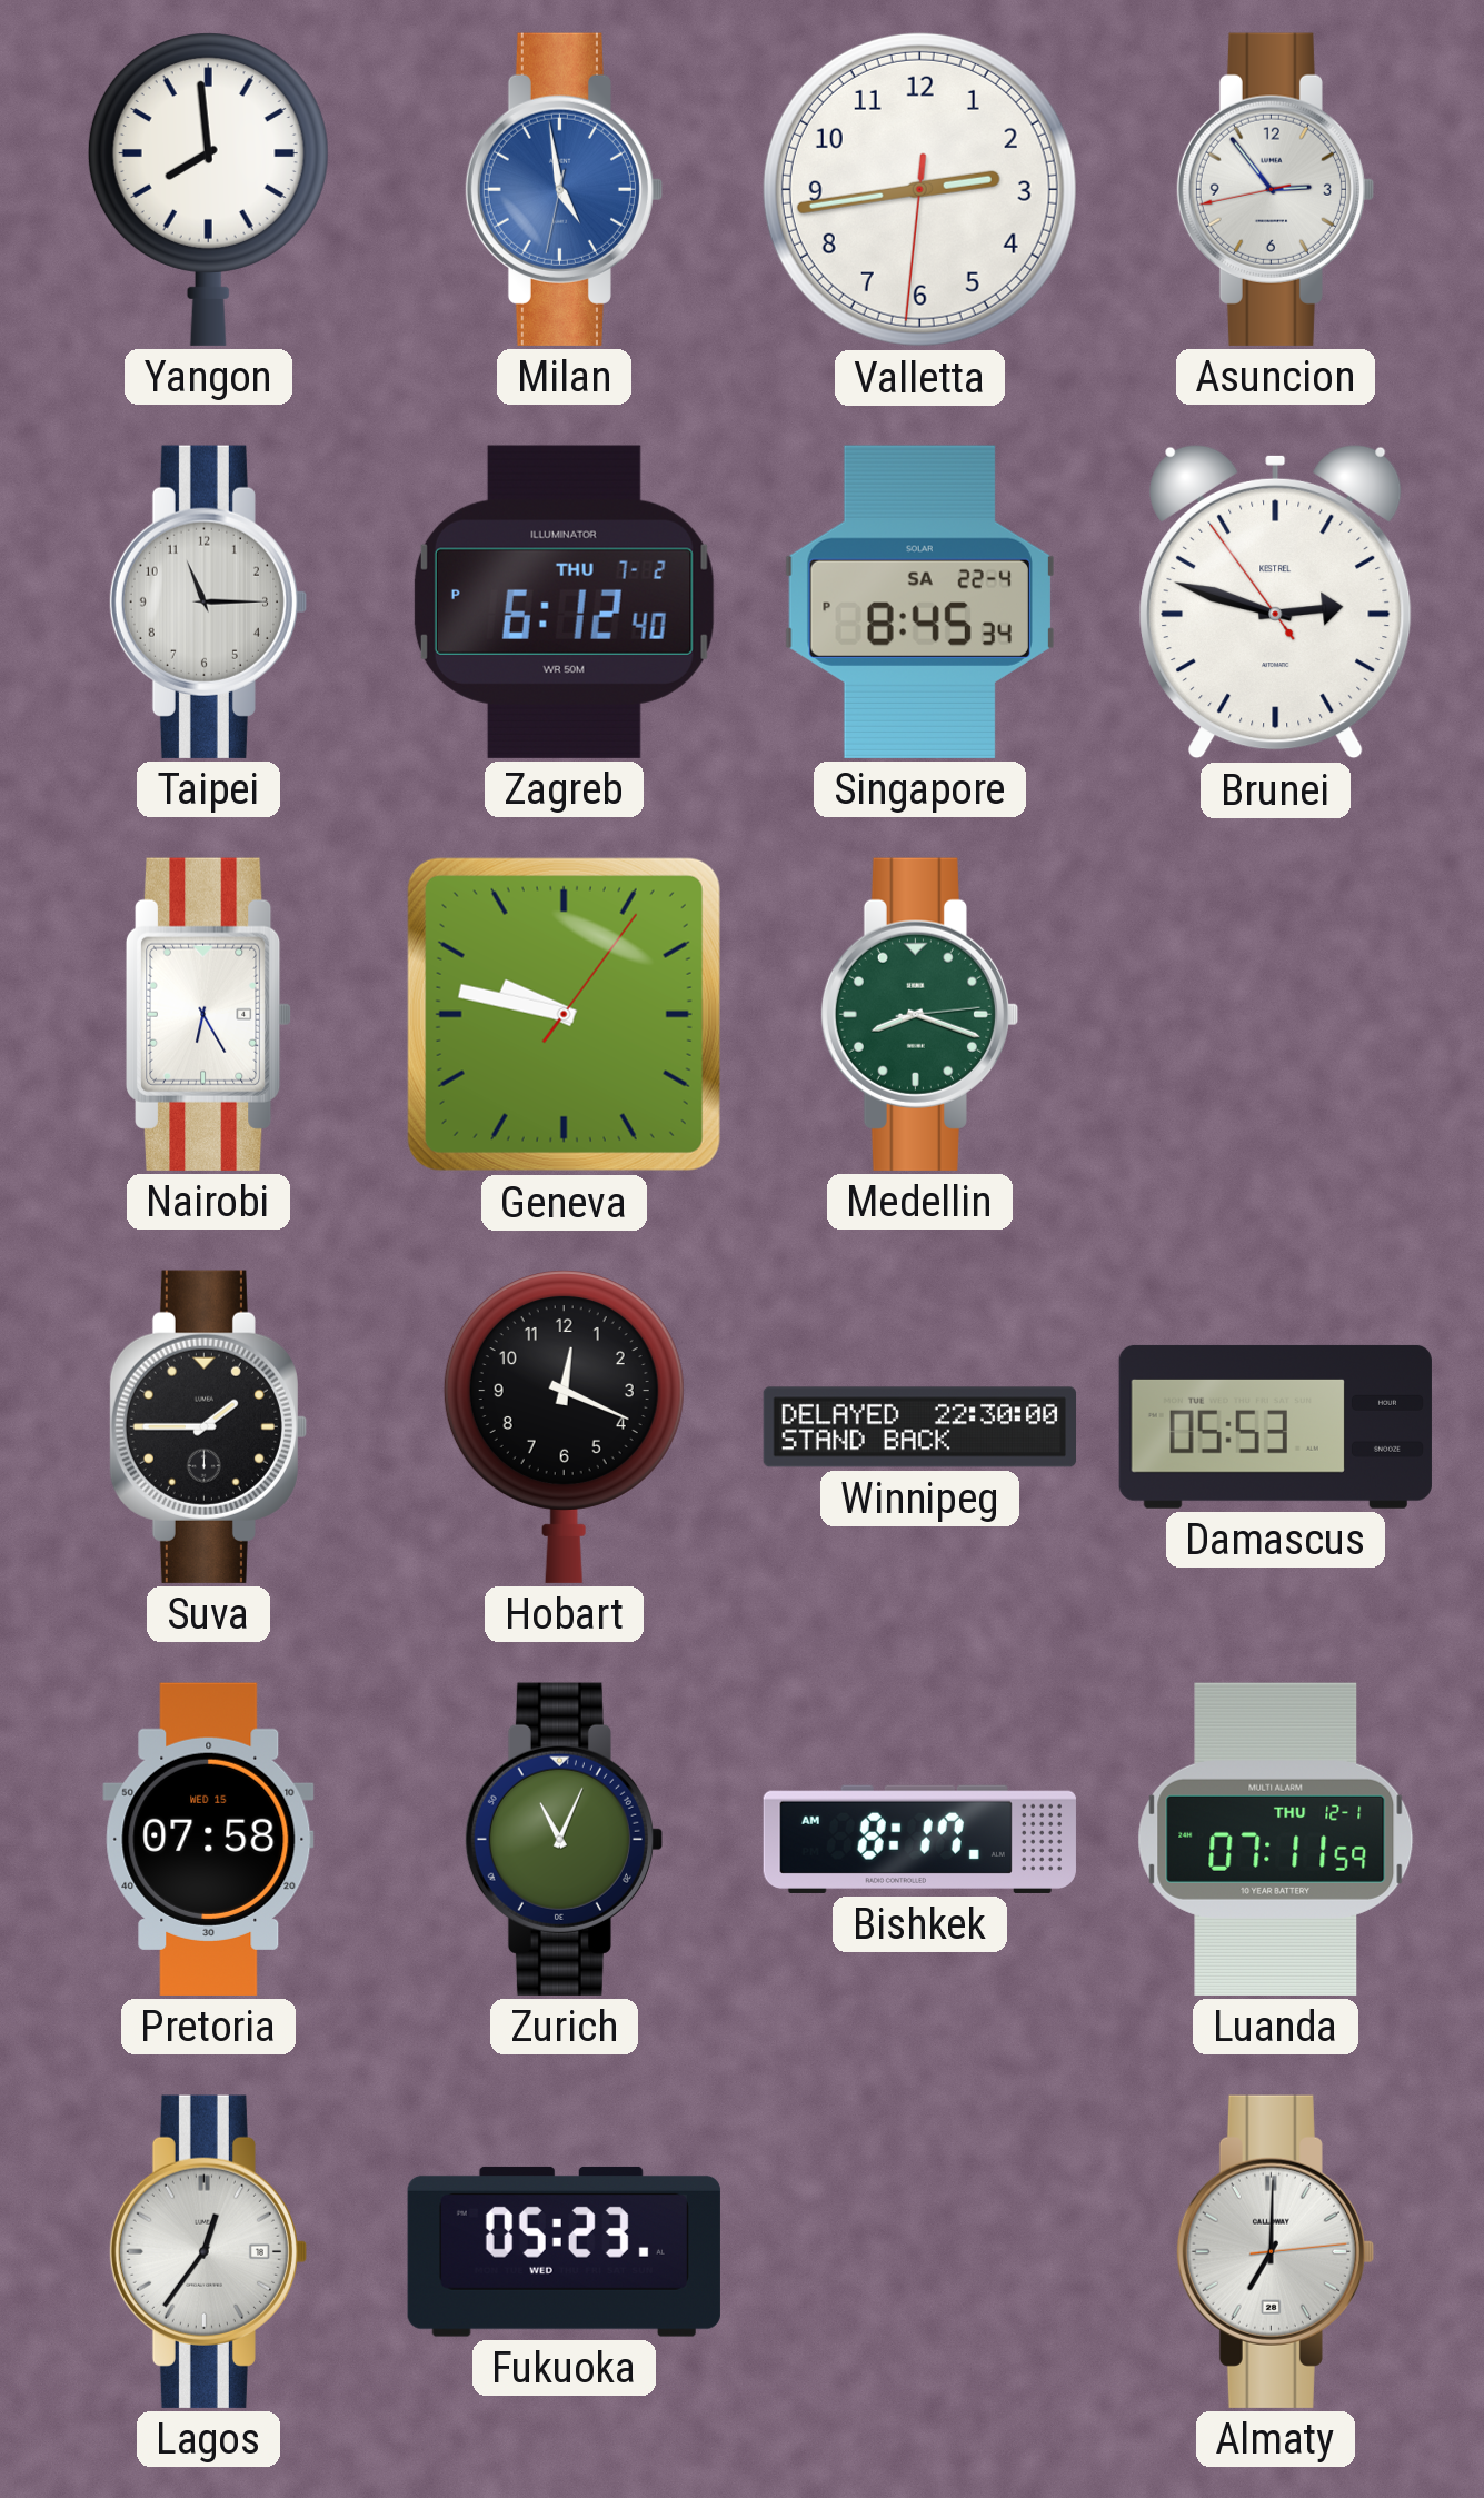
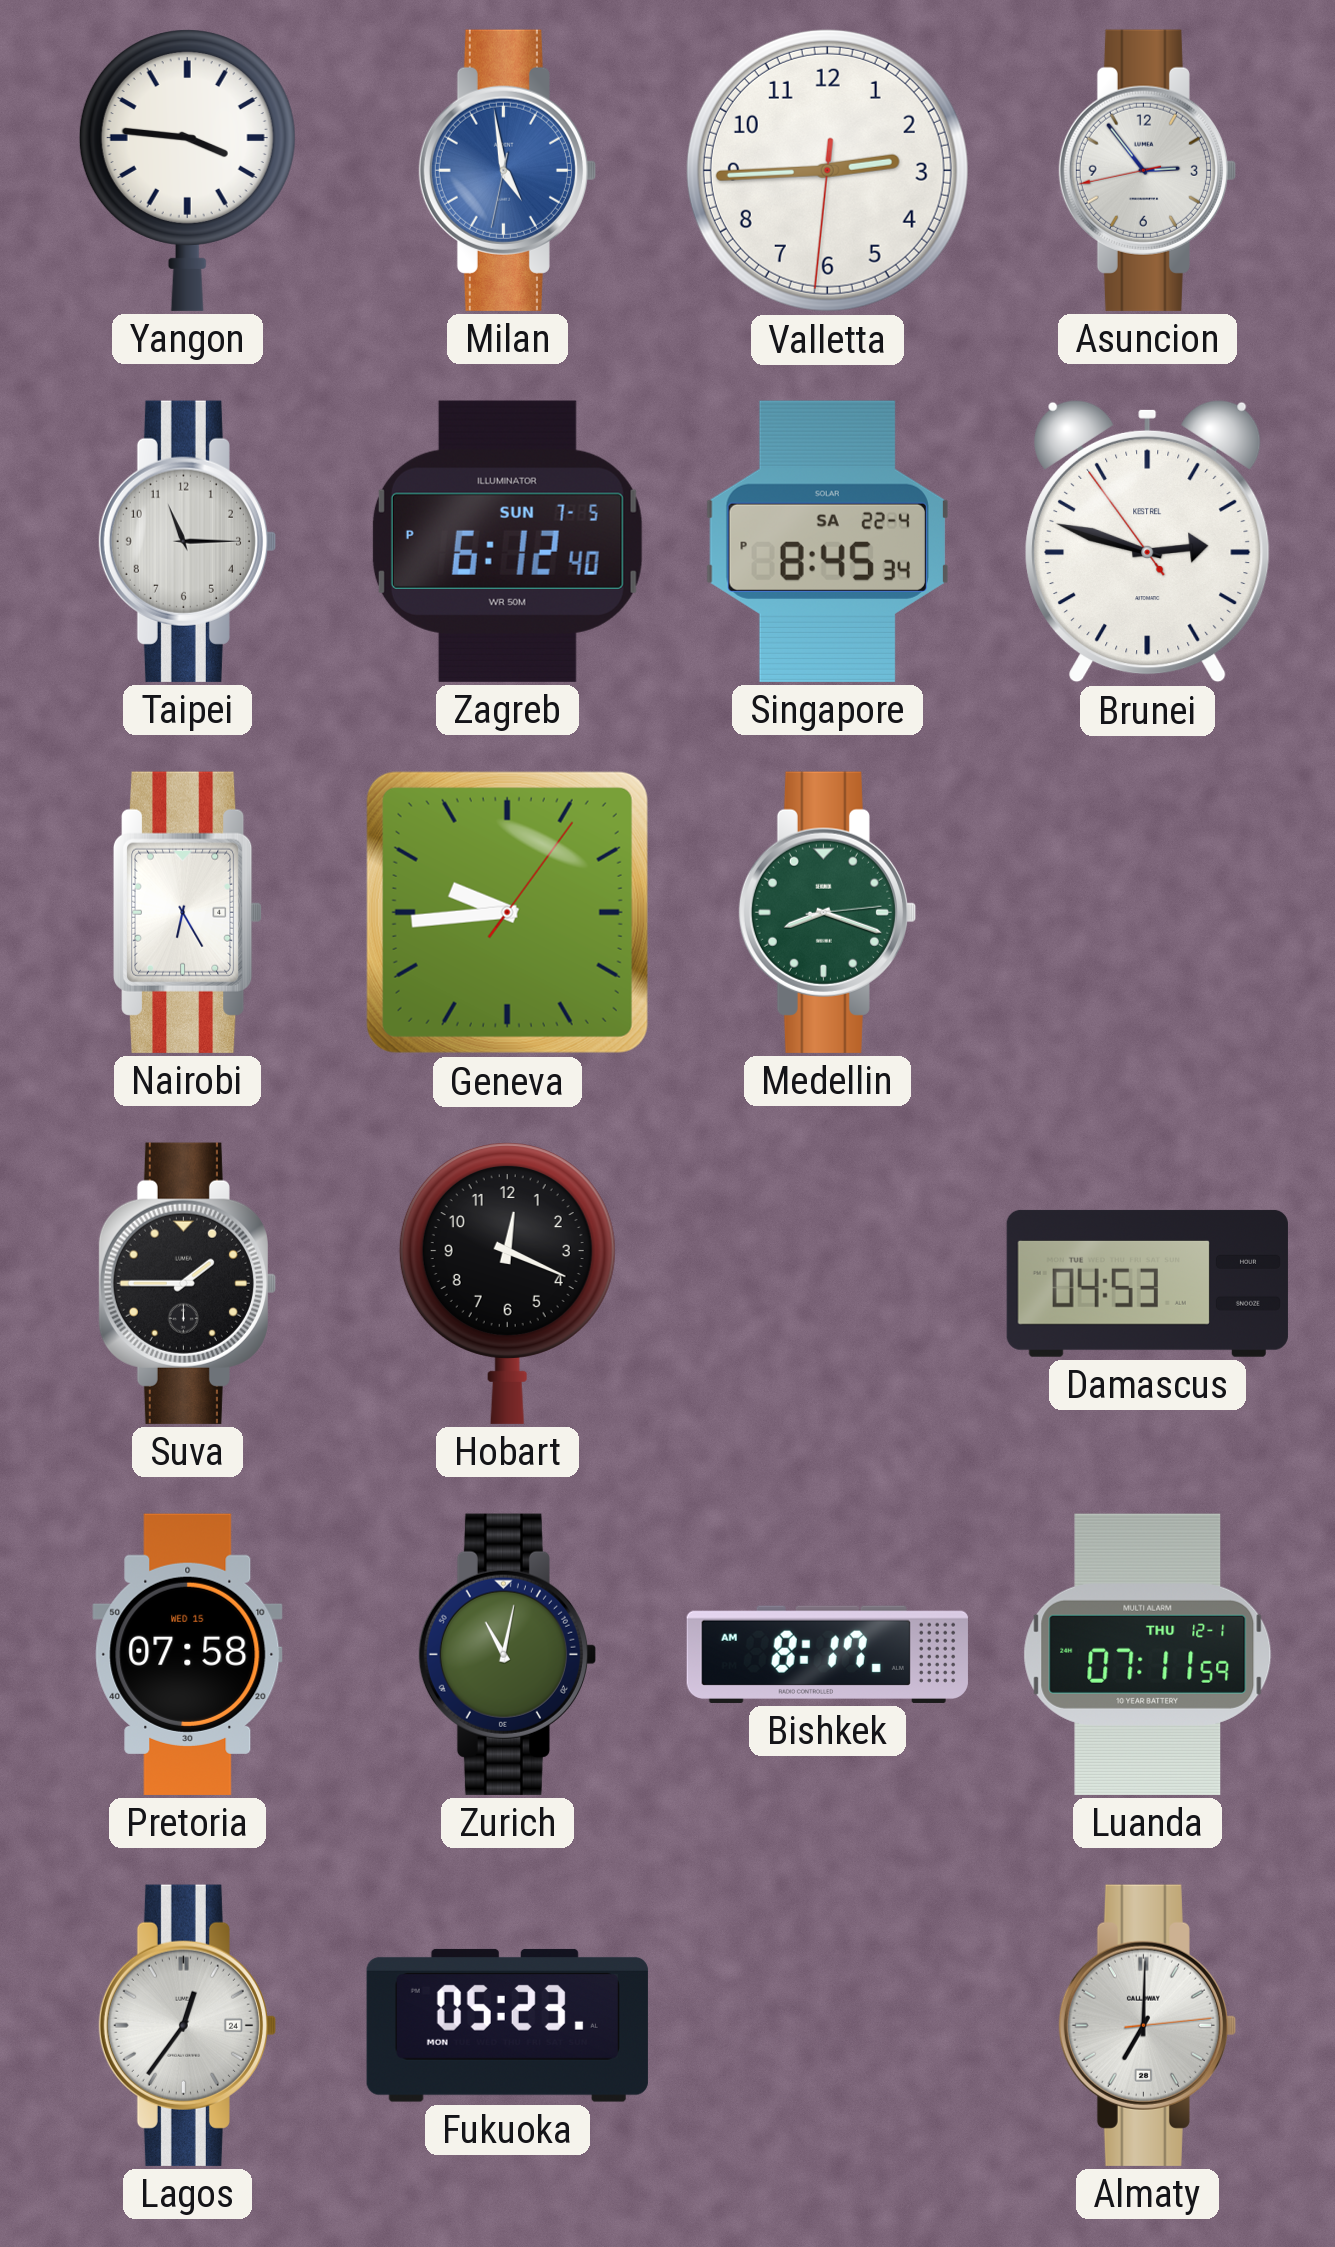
Yangon: 7:59 -> 3:46 (187, 170)
Valletta: 2:43 -> 2:44 (827, 170)
Zagreb date: THU 7-2 -> SUN 7-5 (507, 541)
Geneva: 9:47 -> 9:44 (507, 912)
Winnipeg: 22:30 -> none (919, 1427)
Damascus: 05:53 -> 04:53 (1147, 1283)
Zurich: 11:04 -> 11:02 (507, 1654)
Lagos date: 18 -> 24 (187, 2025)
Fukuoka date: WED -> MON (507, 2025)
